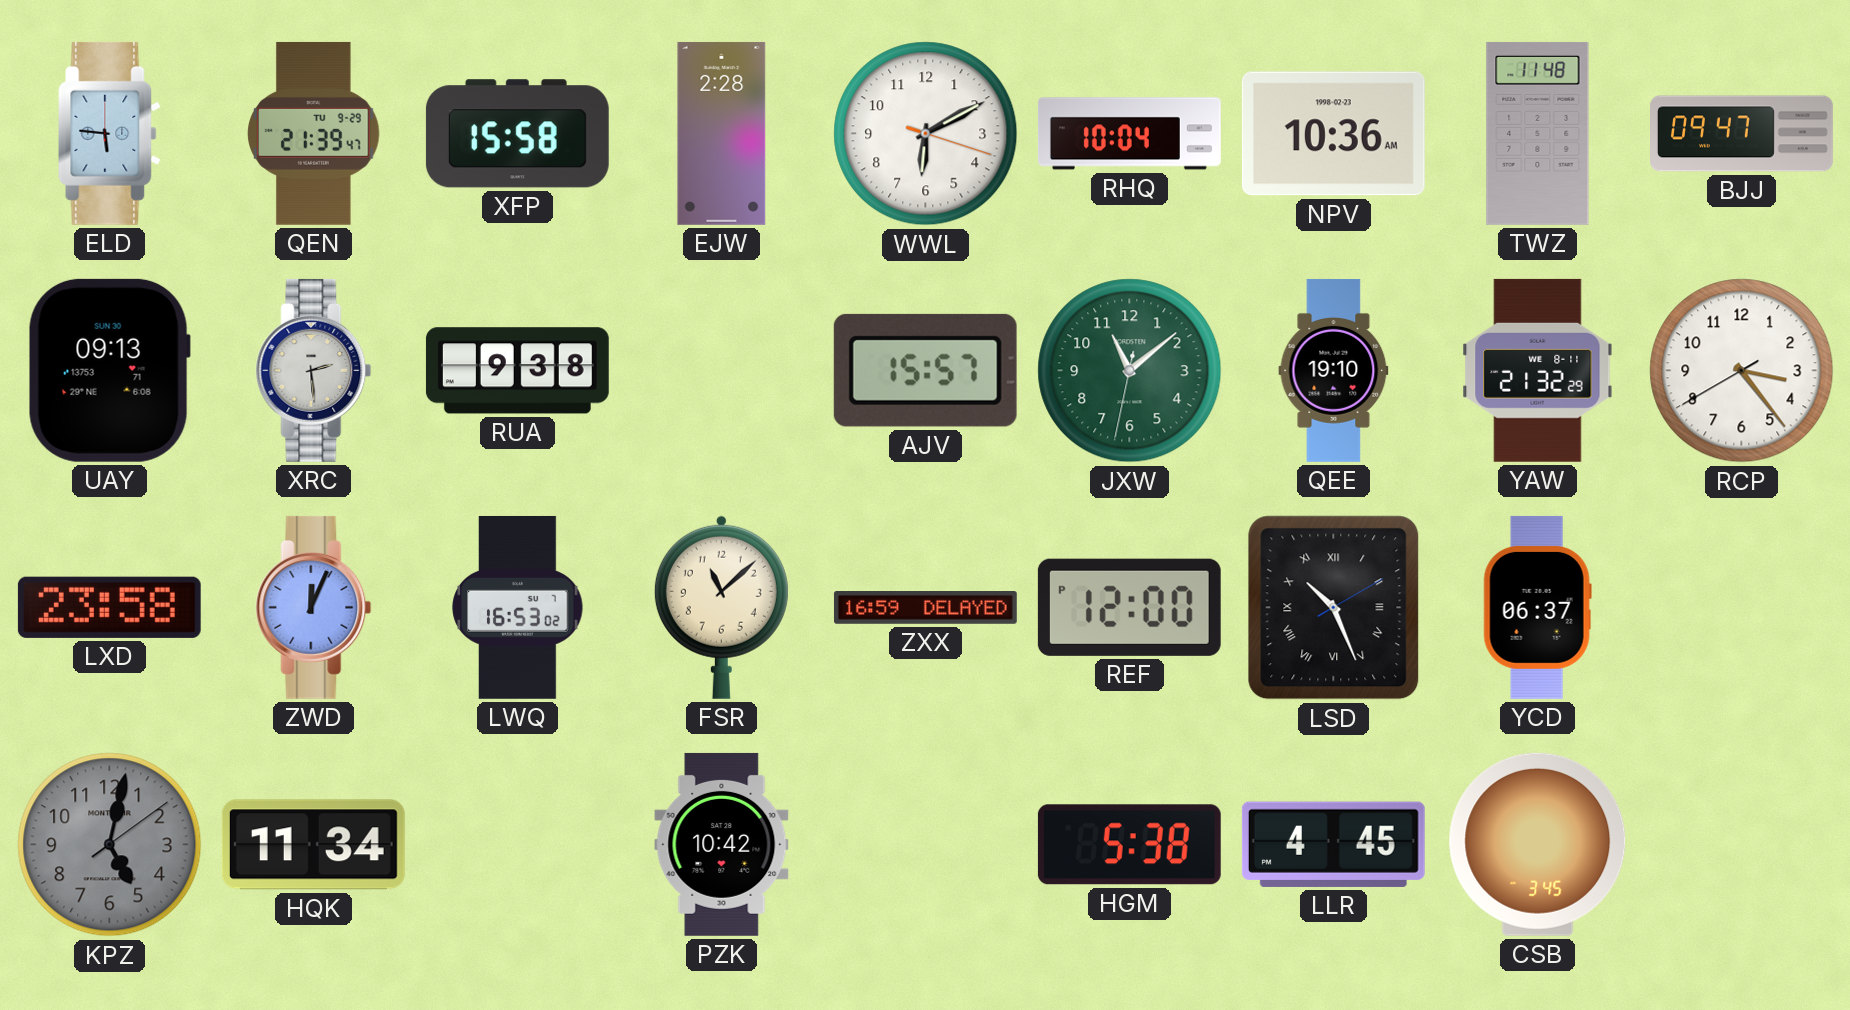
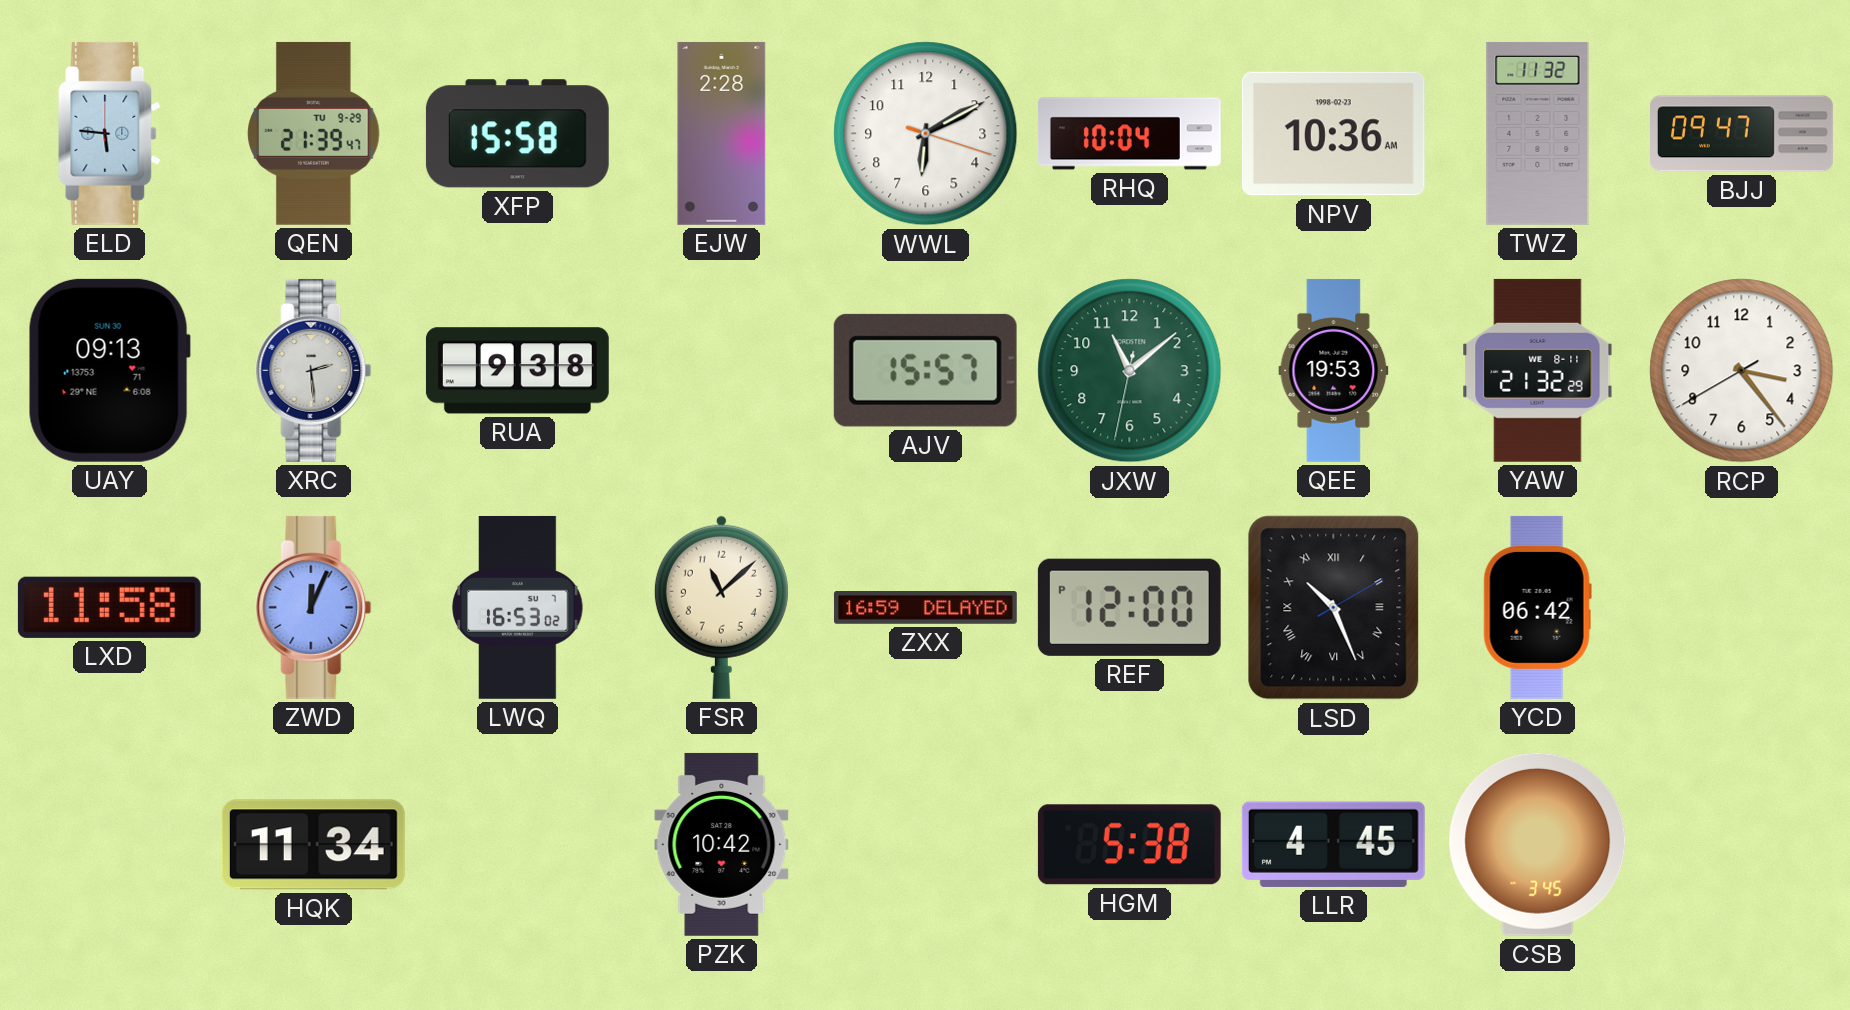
TWZ: 11:48 -> 11:32 (1538, 133)
QEE: 19:10 -> 19:53 (1334, 370)
LXD: 23:58 -> 11:58 (109, 607)
YCD: 06:37 -> 06:42 (1537, 607)
KPZ: 5:02 -> none (110, 845)
